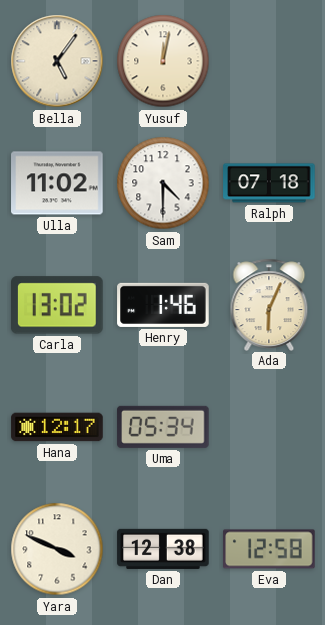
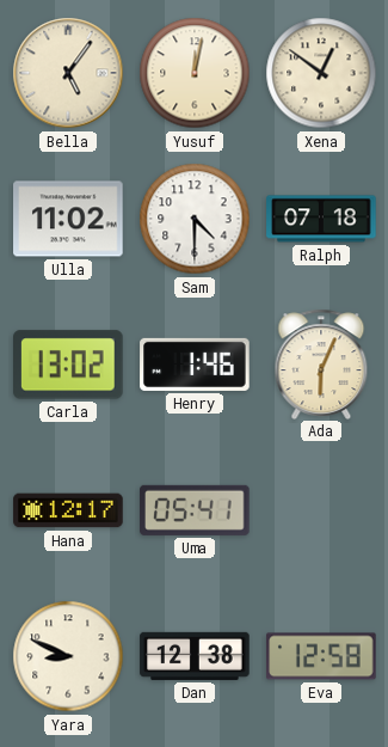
Xena: none -> 12:51 (321, 73)
Uma: 05:34 -> 05:41 (195, 510)
Yara: 3:49 -> 8:49 (68, 656)
